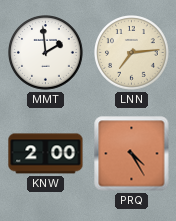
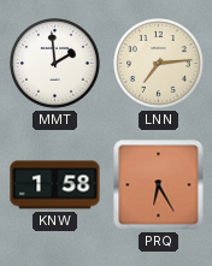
KNW: 2:00 -> 1:58 (55, 185)
PRQ: 4:25 -> 6:25 (159, 185)
